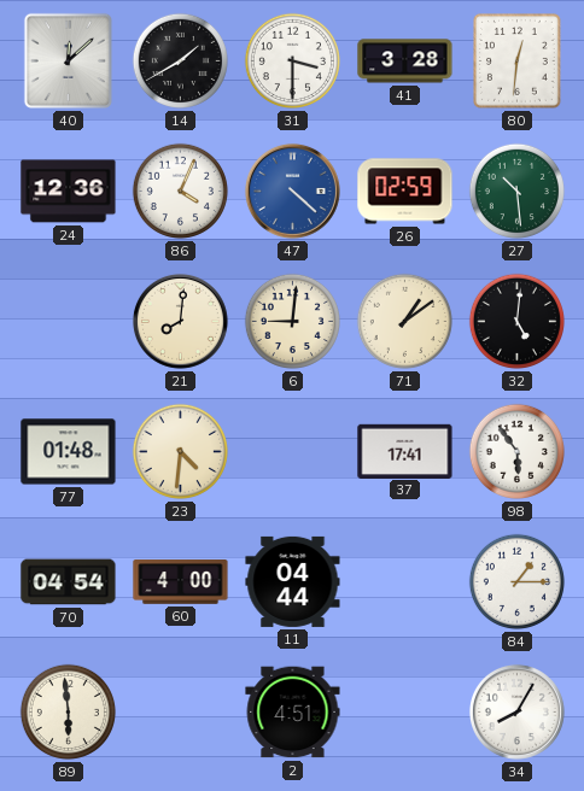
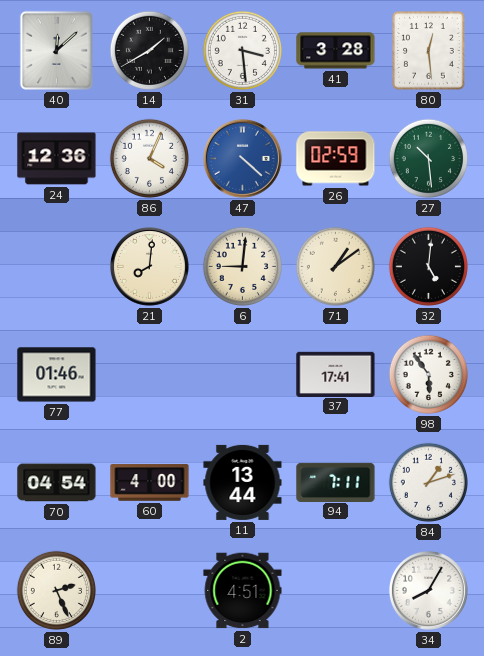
31: 3:30 -> 3:29 (242, 50)
80: 12:31 -> 12:29 (429, 51)
77: 01:48 -> 01:46 (57, 375)
23: 4:31 -> none (180, 451)
11: 04:44 -> 13:44 (243, 482)
94: none -> 7:11 (336, 482)
84: 1:15 -> 1:12 (428, 482)
89: 5:59 -> 2:26 (56, 590)
